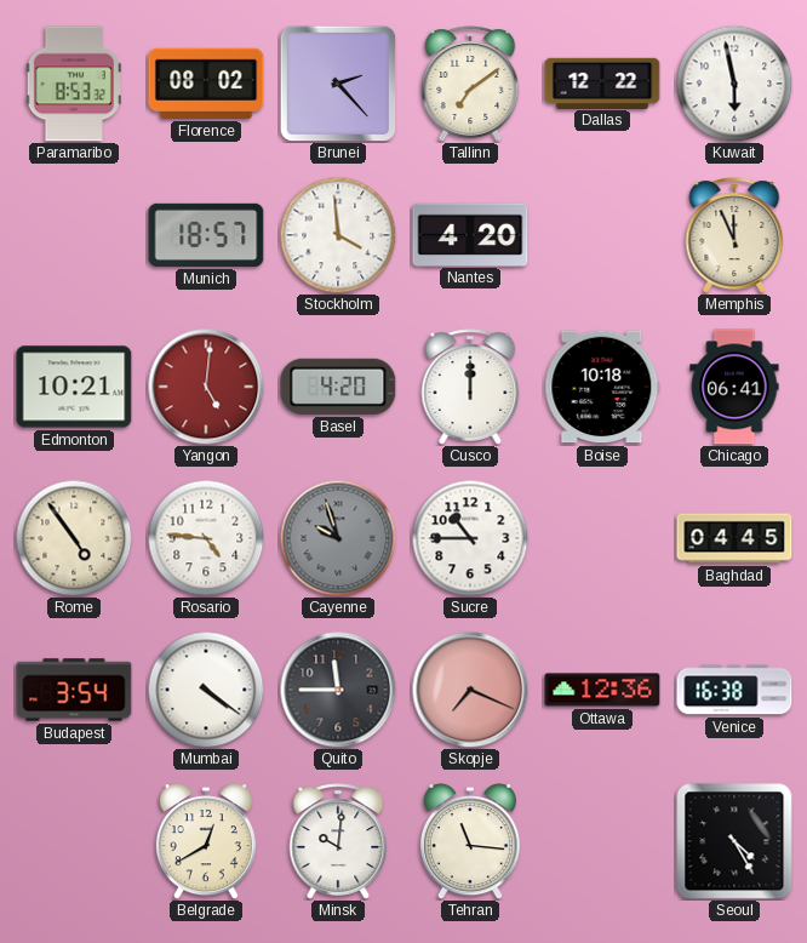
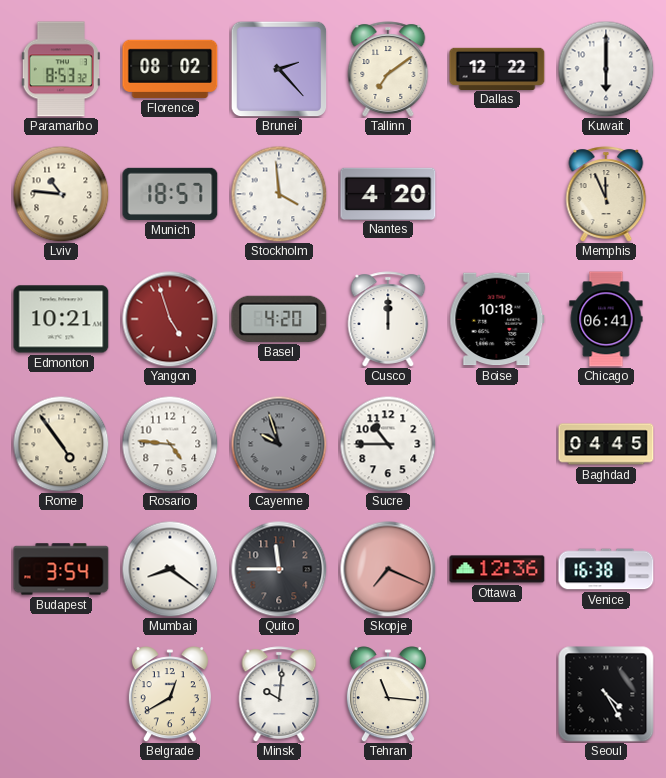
Kuwait: 5:58 -> 6:00 (606, 69)
Lviv: none -> 10:46 (61, 194)
Yangon: 5:01 -> 4:57 (170, 319)
Mumbai: 4:21 -> 8:21 (170, 569)
